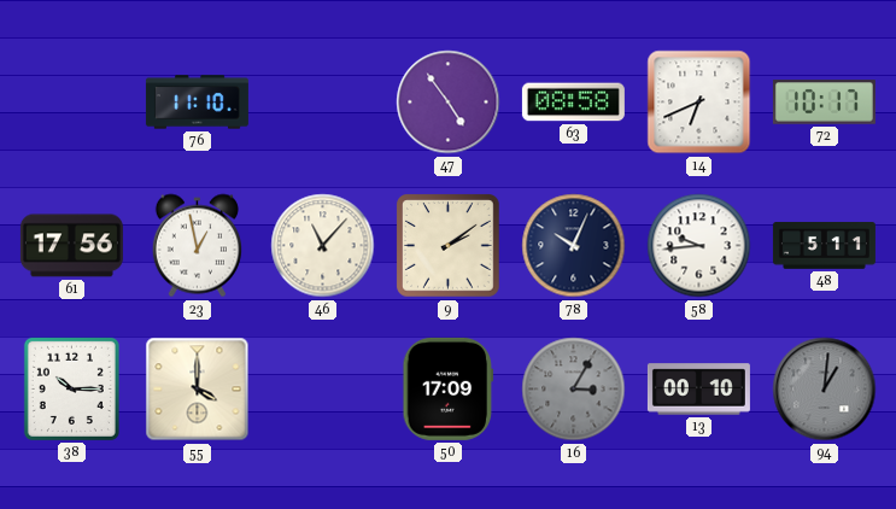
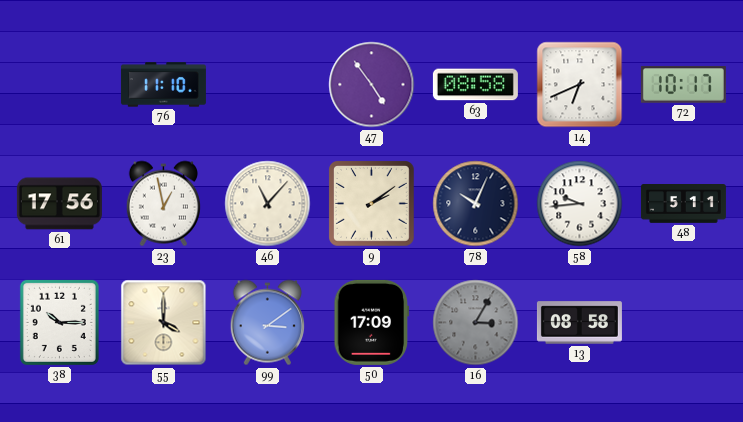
99: none -> 3:09 (267, 323)
13: 00:10 -> 08:58 (579, 323)
94: 1:01 -> none (825, 390)
